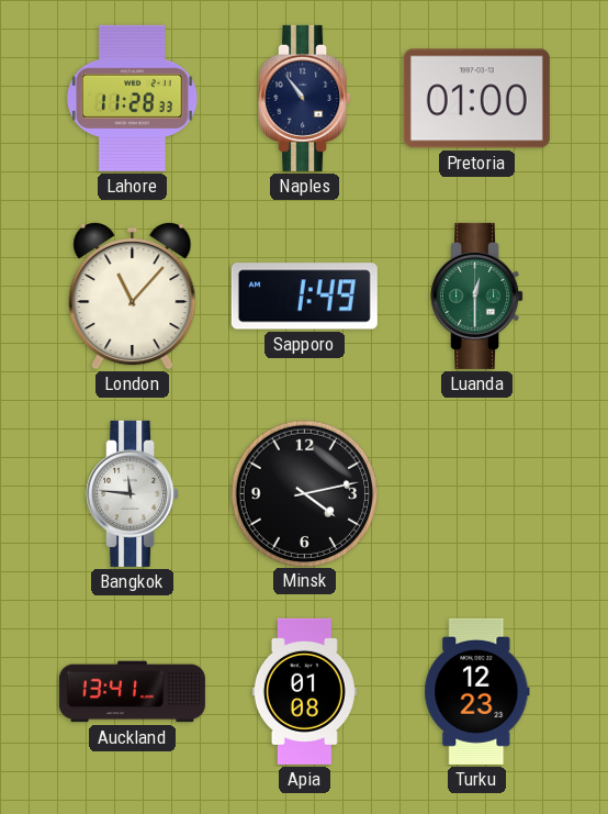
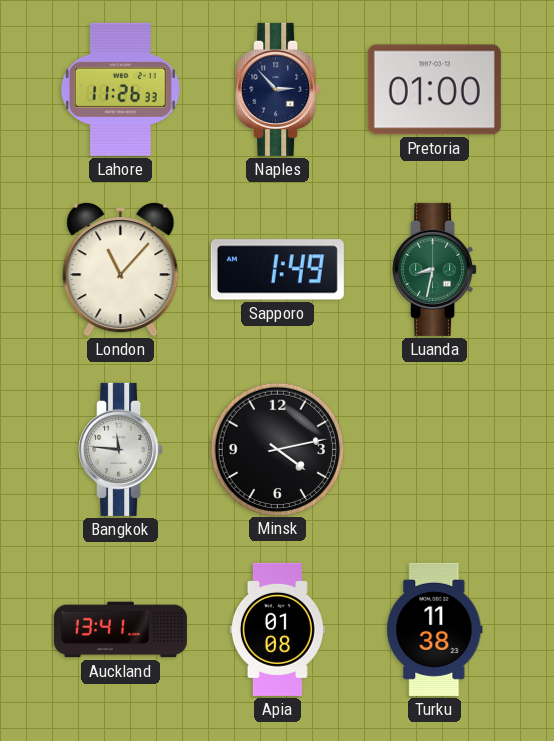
Lahore: 11:28 -> 11:26 (120, 89)
Naples: 10:54 -> 2:53 (278, 89)
Luanda: 12:30 -> 8:32 (435, 269)
Turku: 12:23 -> 11:38 (435, 629)
